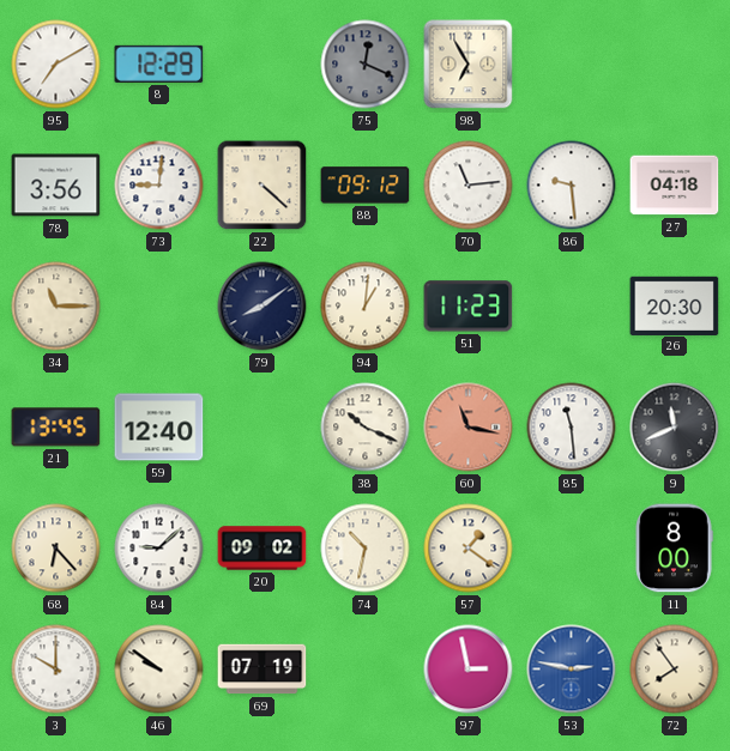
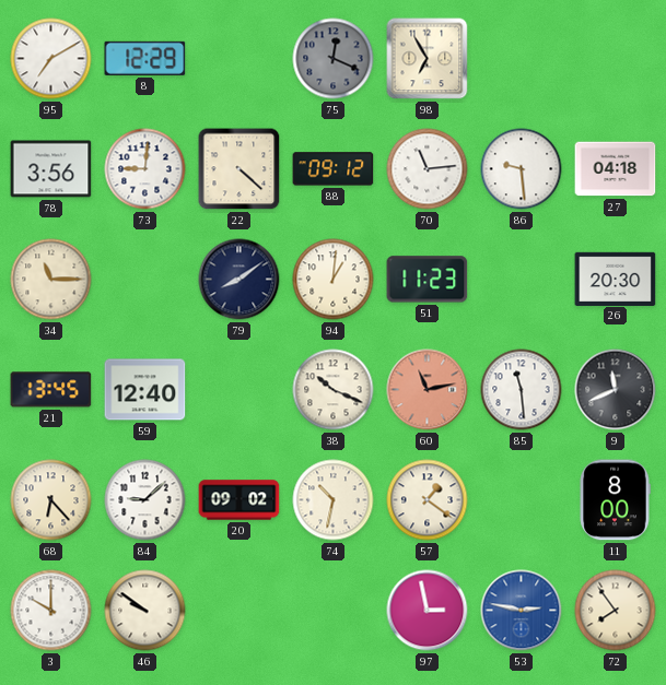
60: 11:17 -> 11:13 (428, 390)
69: 07:19 -> none (263, 670)
